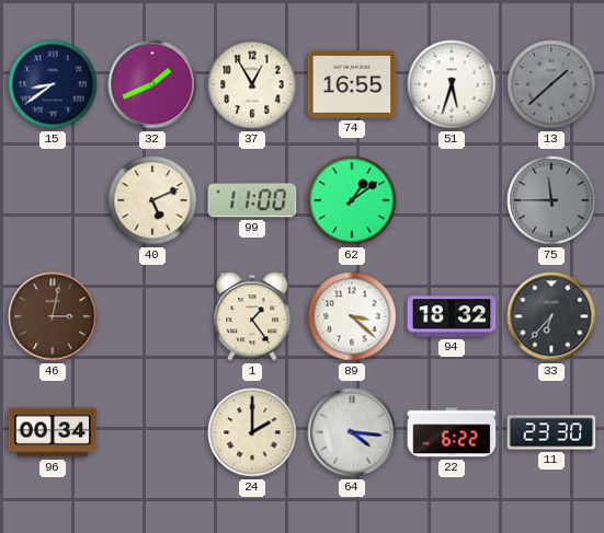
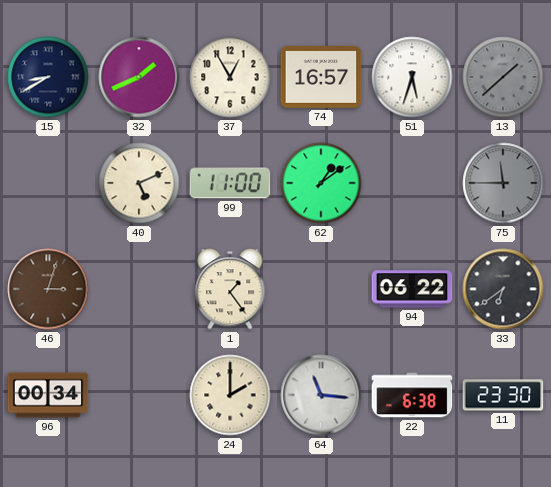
15: 8:39 -> 8:40 (48, 77)
74: 16:55 -> 16:57 (321, 77)
46: 3:02 -> 3:03 (48, 289)
89: 3:22 -> none (352, 316)
94: 18:32 -> 06:22 (412, 289)
33: 6:37 -> 6:39 (503, 289)
64: 4:16 -> 11:16 (321, 395)
22: 6:22 -> 6:38 (412, 395)
